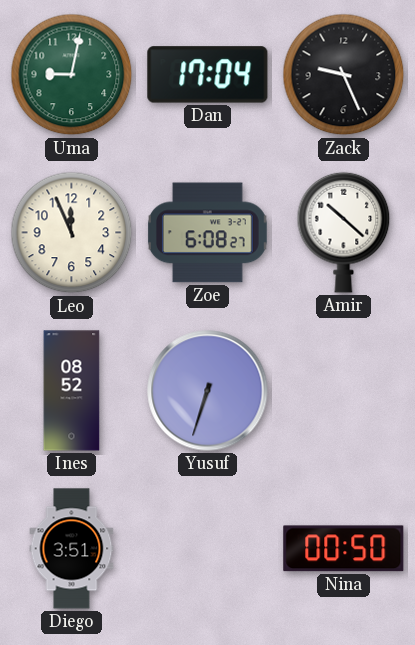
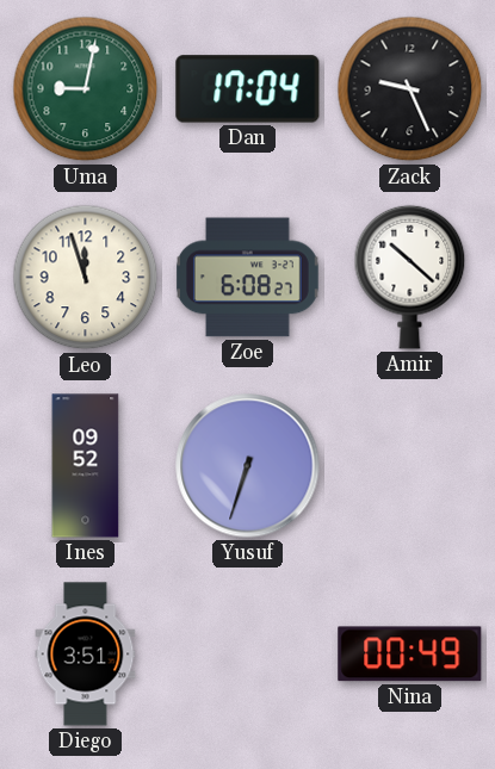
Leo: 11:56 -> 11:57 (86, 278)
Ines: 08:52 -> 09:52 (86, 466)
Nina: 00:50 -> 00:49 (410, 655)
